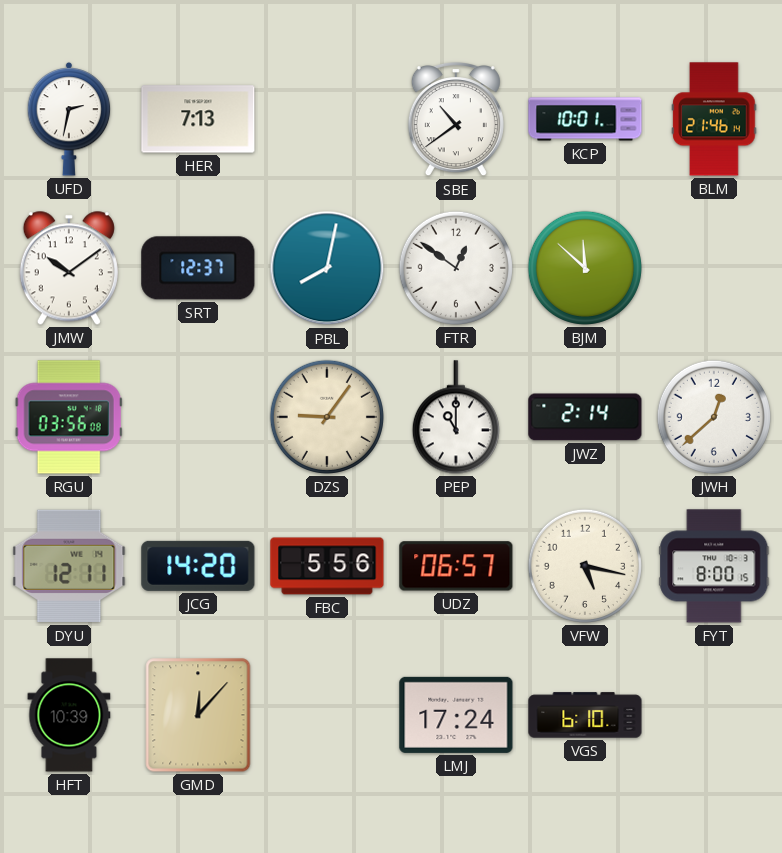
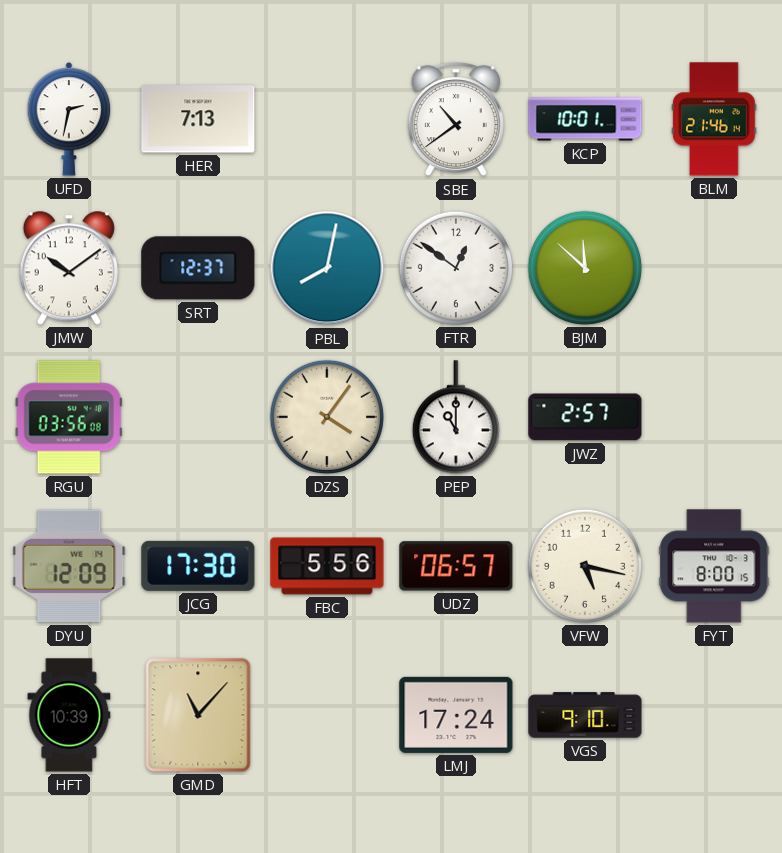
DZS: 9:06 -> 4:06 (327, 417)
JWZ: 2:14 -> 2:57 (585, 417)
JWH: 12:38 -> none (714, 417)
DYU: 12:11 -> 12:09 (69, 566)
JCG: 14:20 -> 17:30 (198, 566)
GMD: 12:07 -> 11:07 (198, 715)
VGS: 6:10 -> 9:10 (585, 715)
